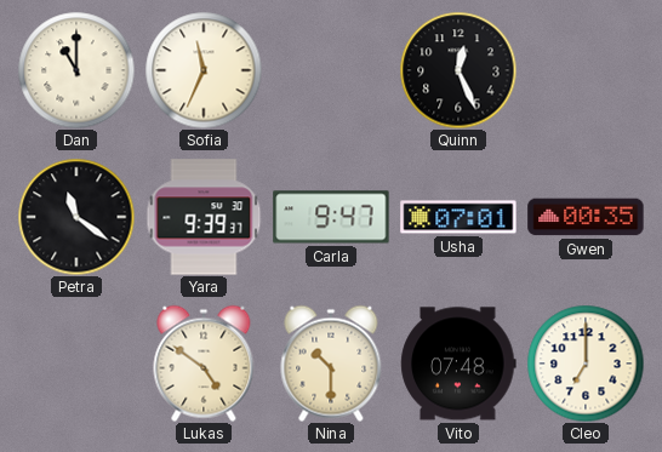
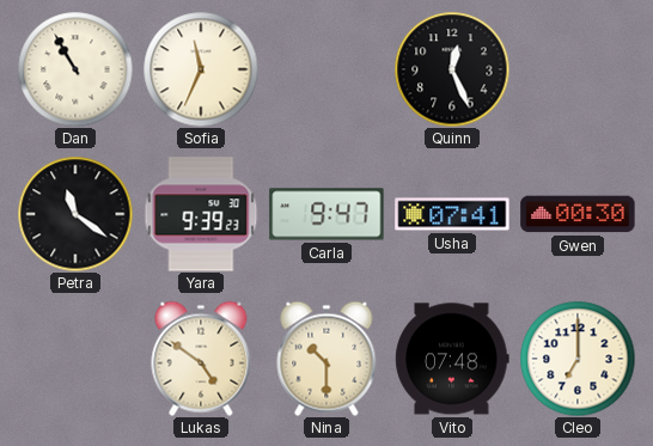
Dan: 11:00 -> 10:55 (75, 69)
Yara: 9:39:37 -> 9:39:23 (201, 214)
Usha: 07:01 -> 07:41 (452, 214)
Gwen: 00:35 -> 00:30 (578, 214)
